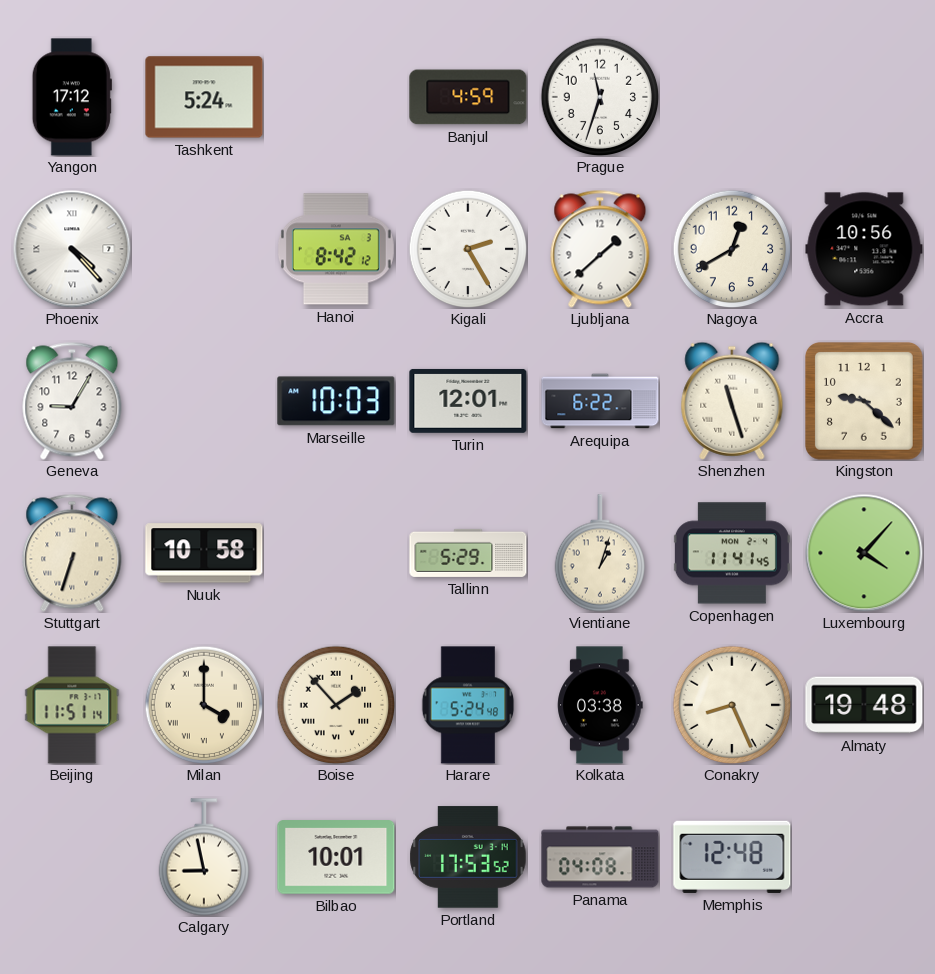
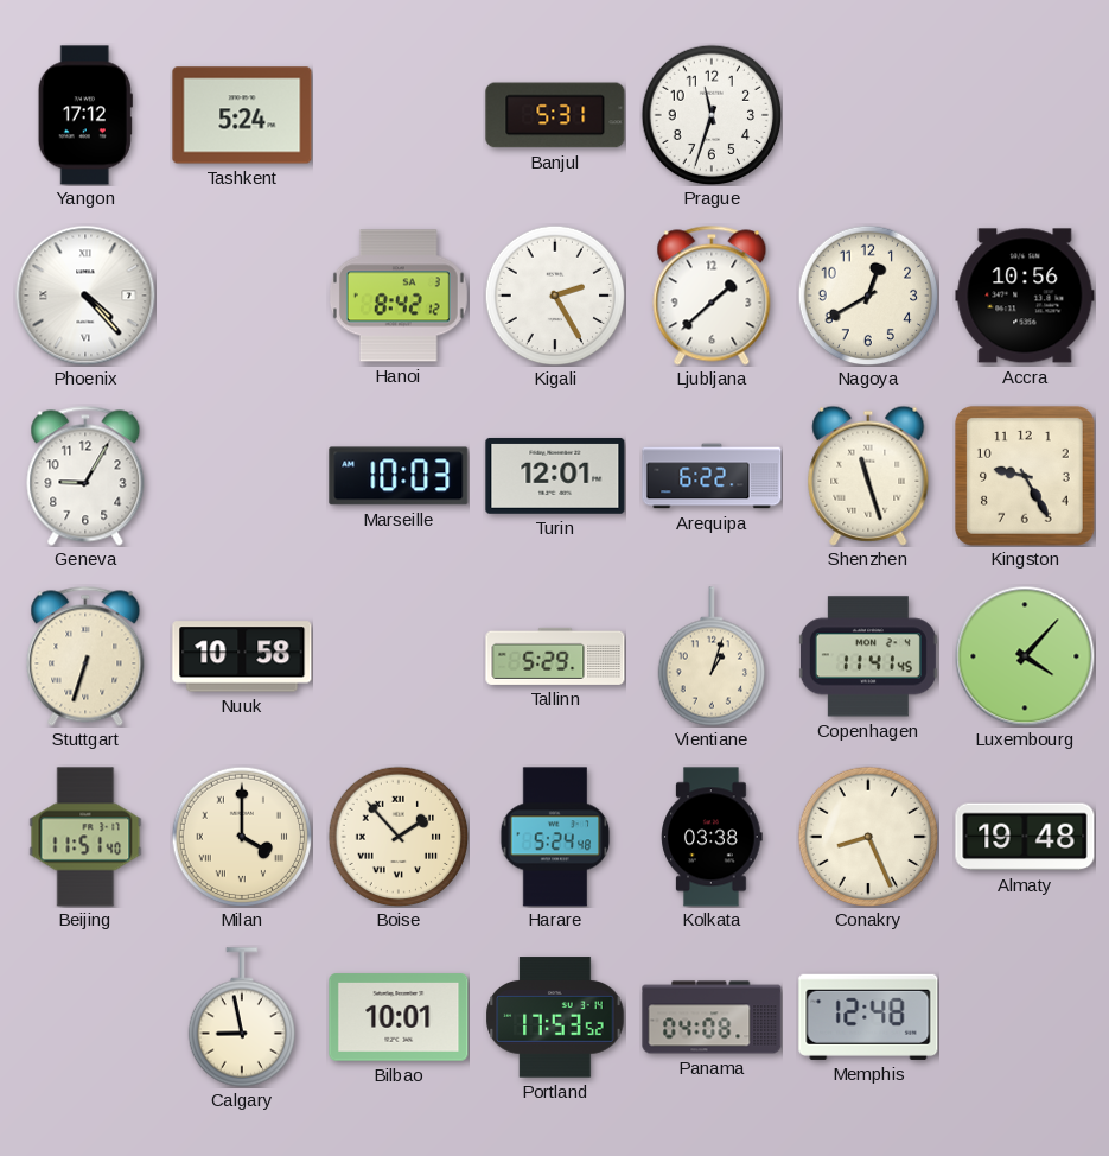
Banjul: 4:59 -> 5:31 (555, 115)
Kingston: 9:22 -> 9:25 (1026, 476)
Beijing: 11:51:14 -> 11:51:40 (85, 837)
